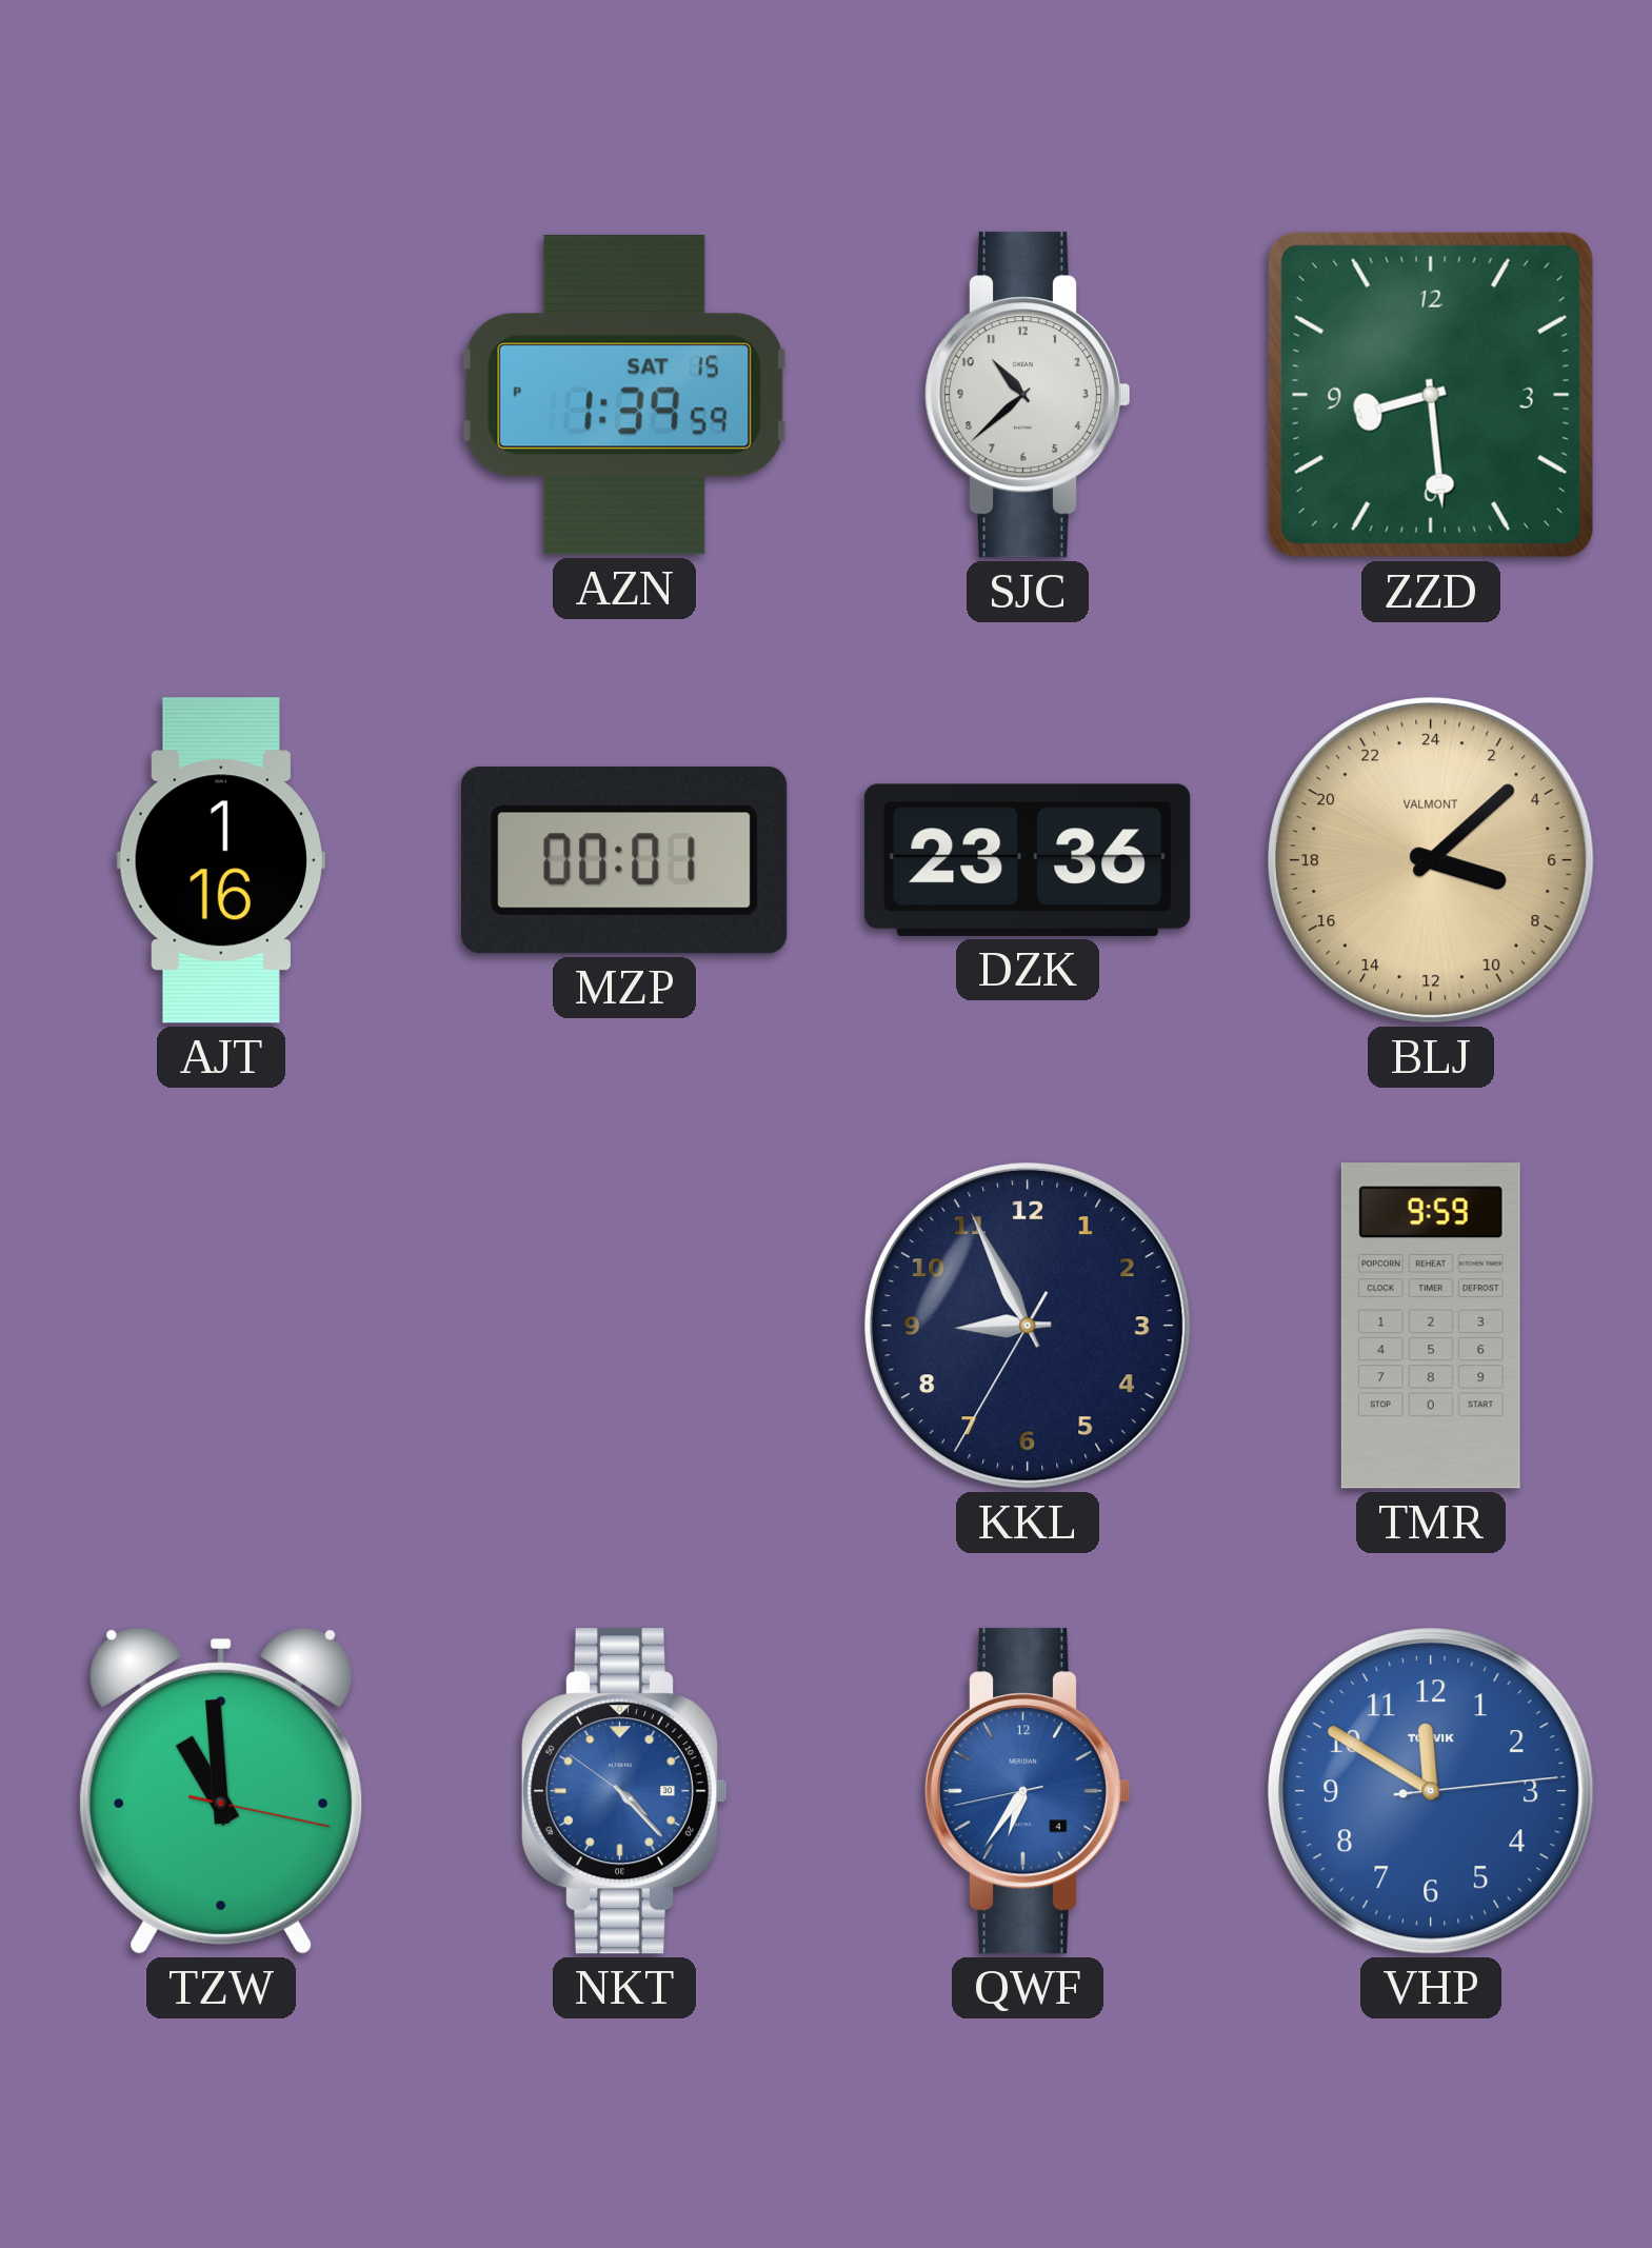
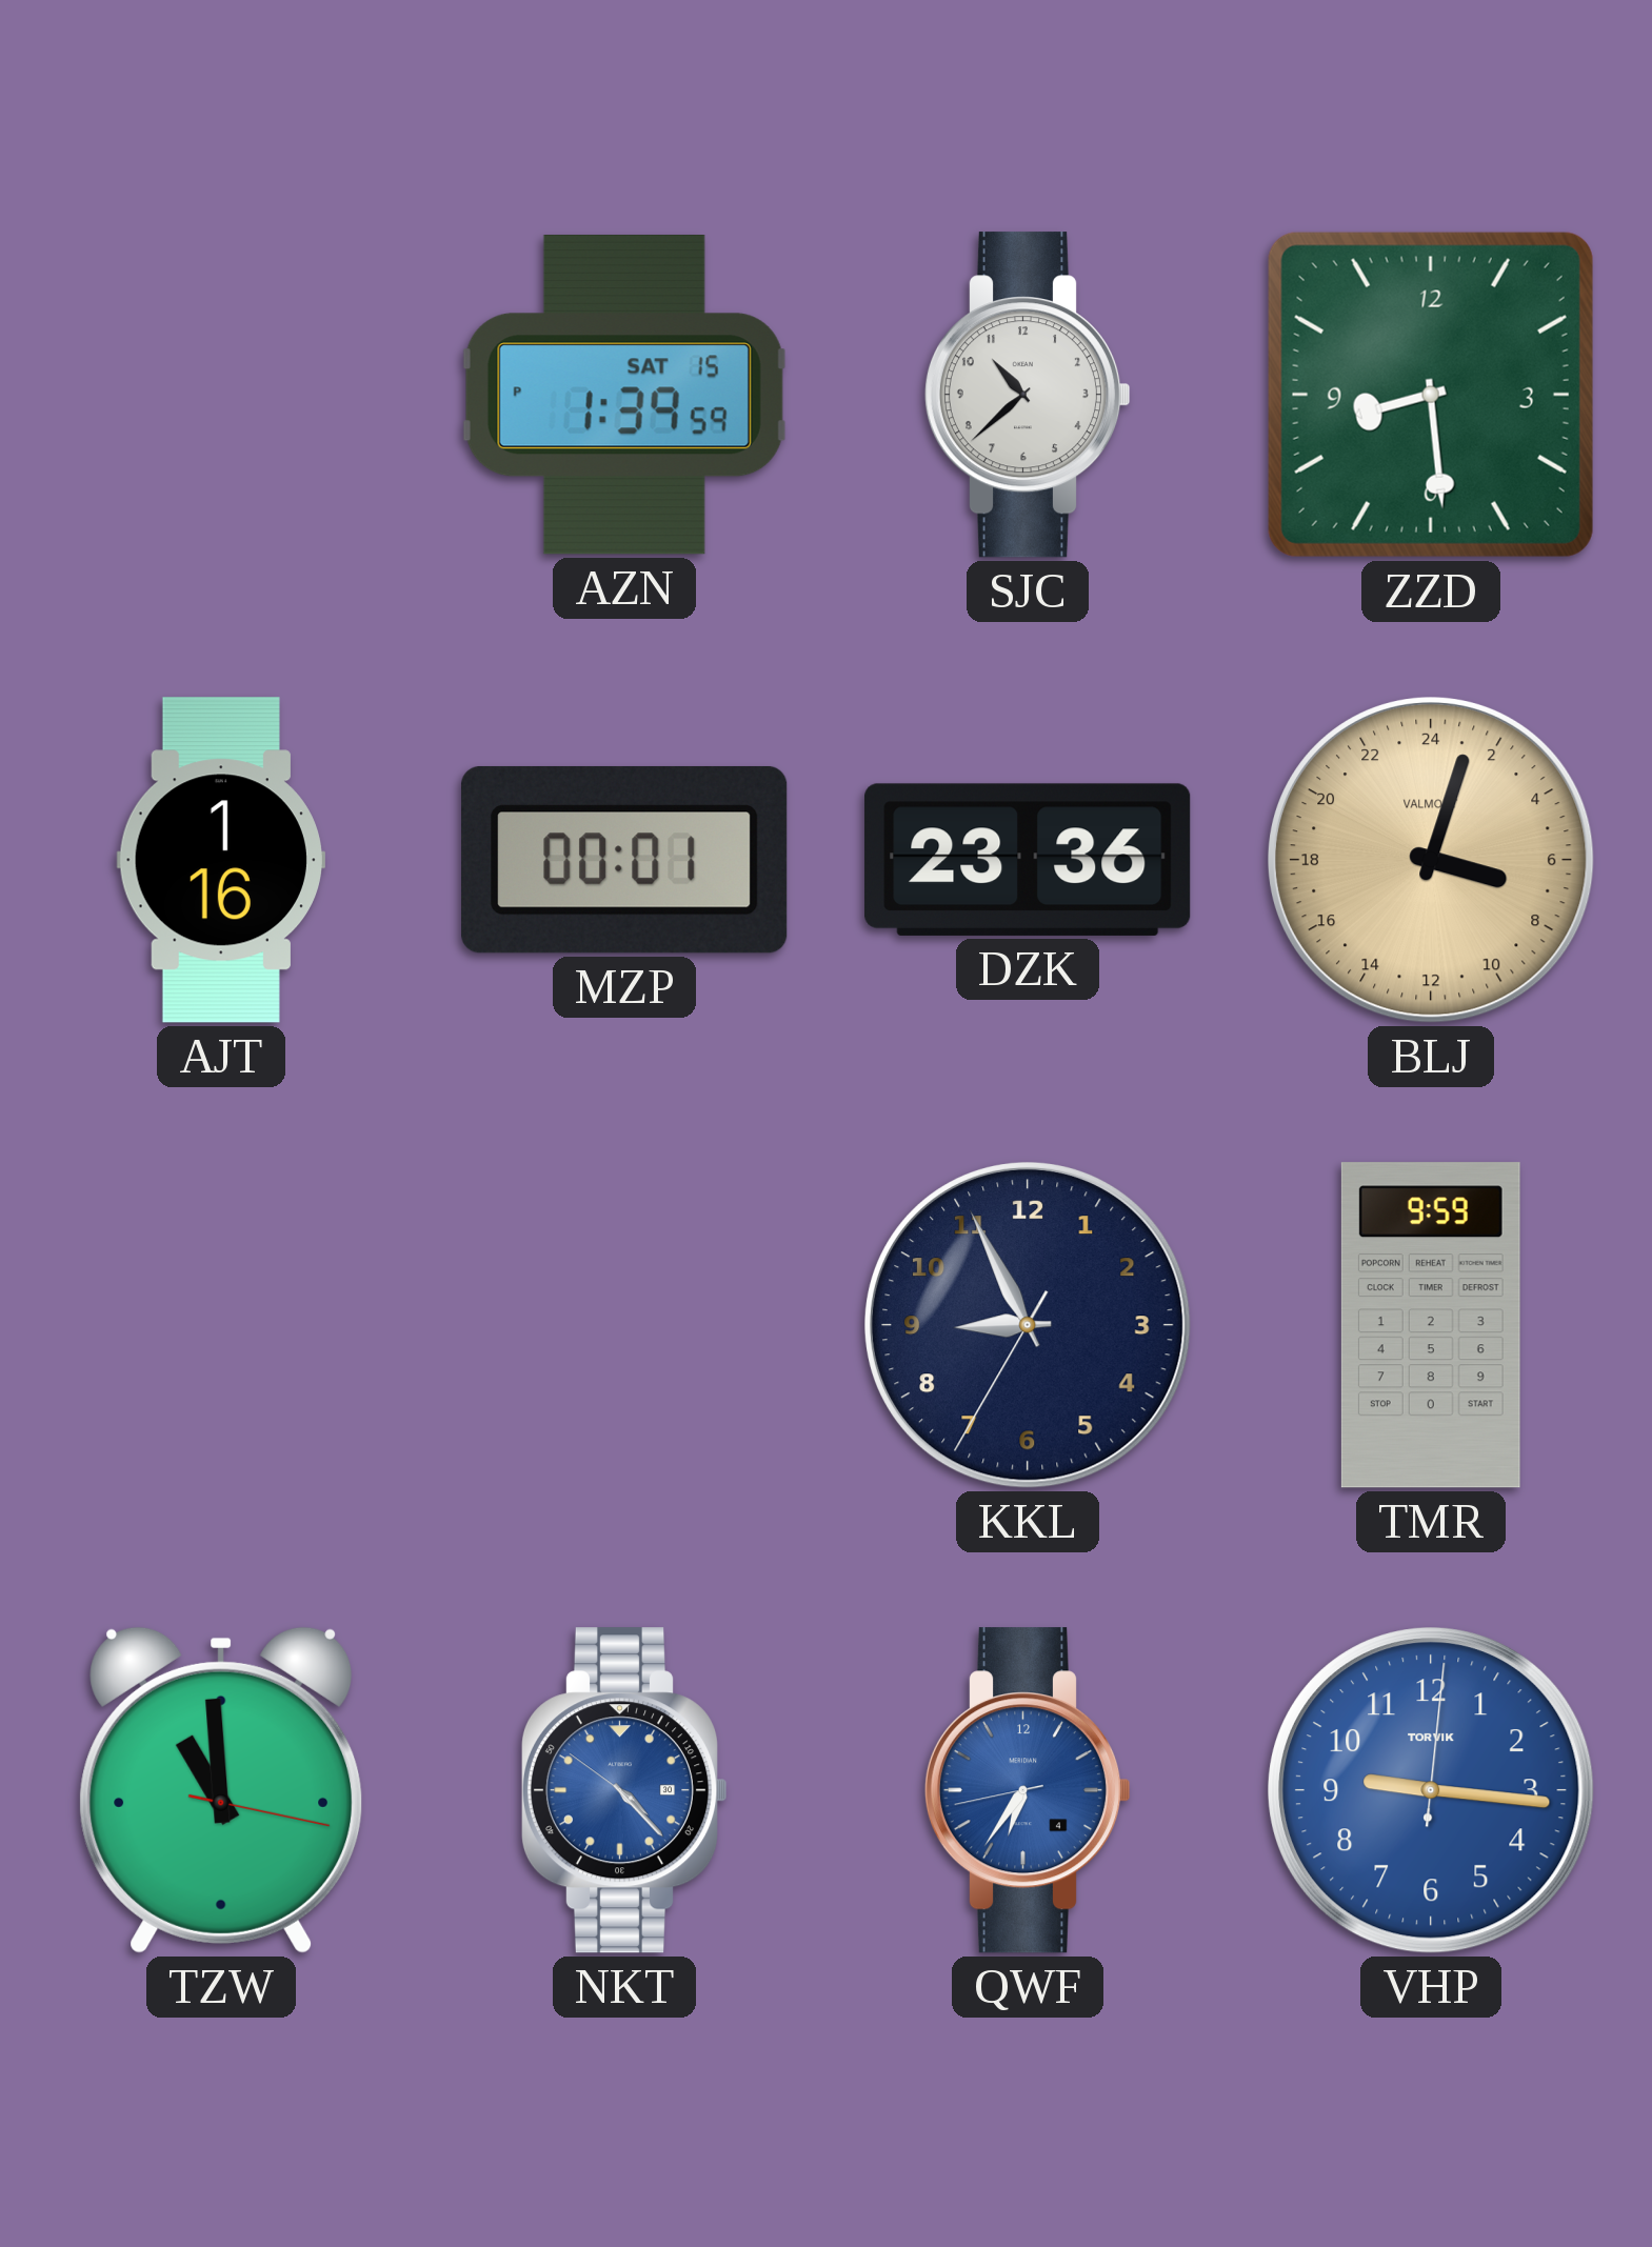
BLJ: 7:08 -> 7:03 (1432, 861)
VHP: 11:50 -> 9:16 (1432, 1791)
